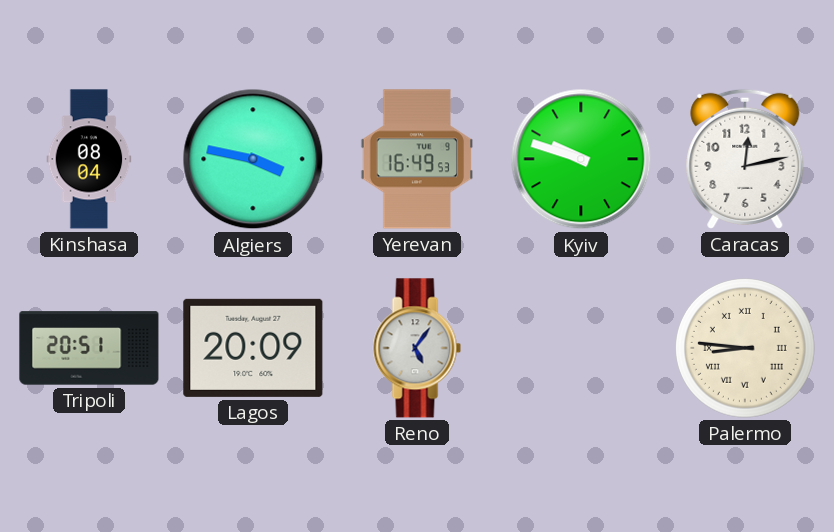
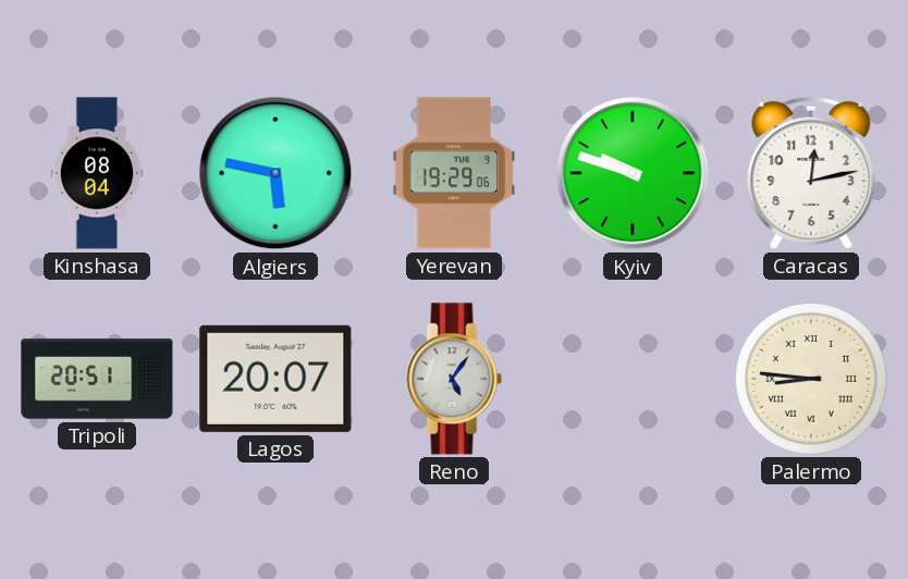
Algiers: 3:47 -> 5:47 (275, 173)
Yerevan: 16:49 -> 19:29 (453, 173)
Lagos: 20:09 -> 20:07 (275, 379)
